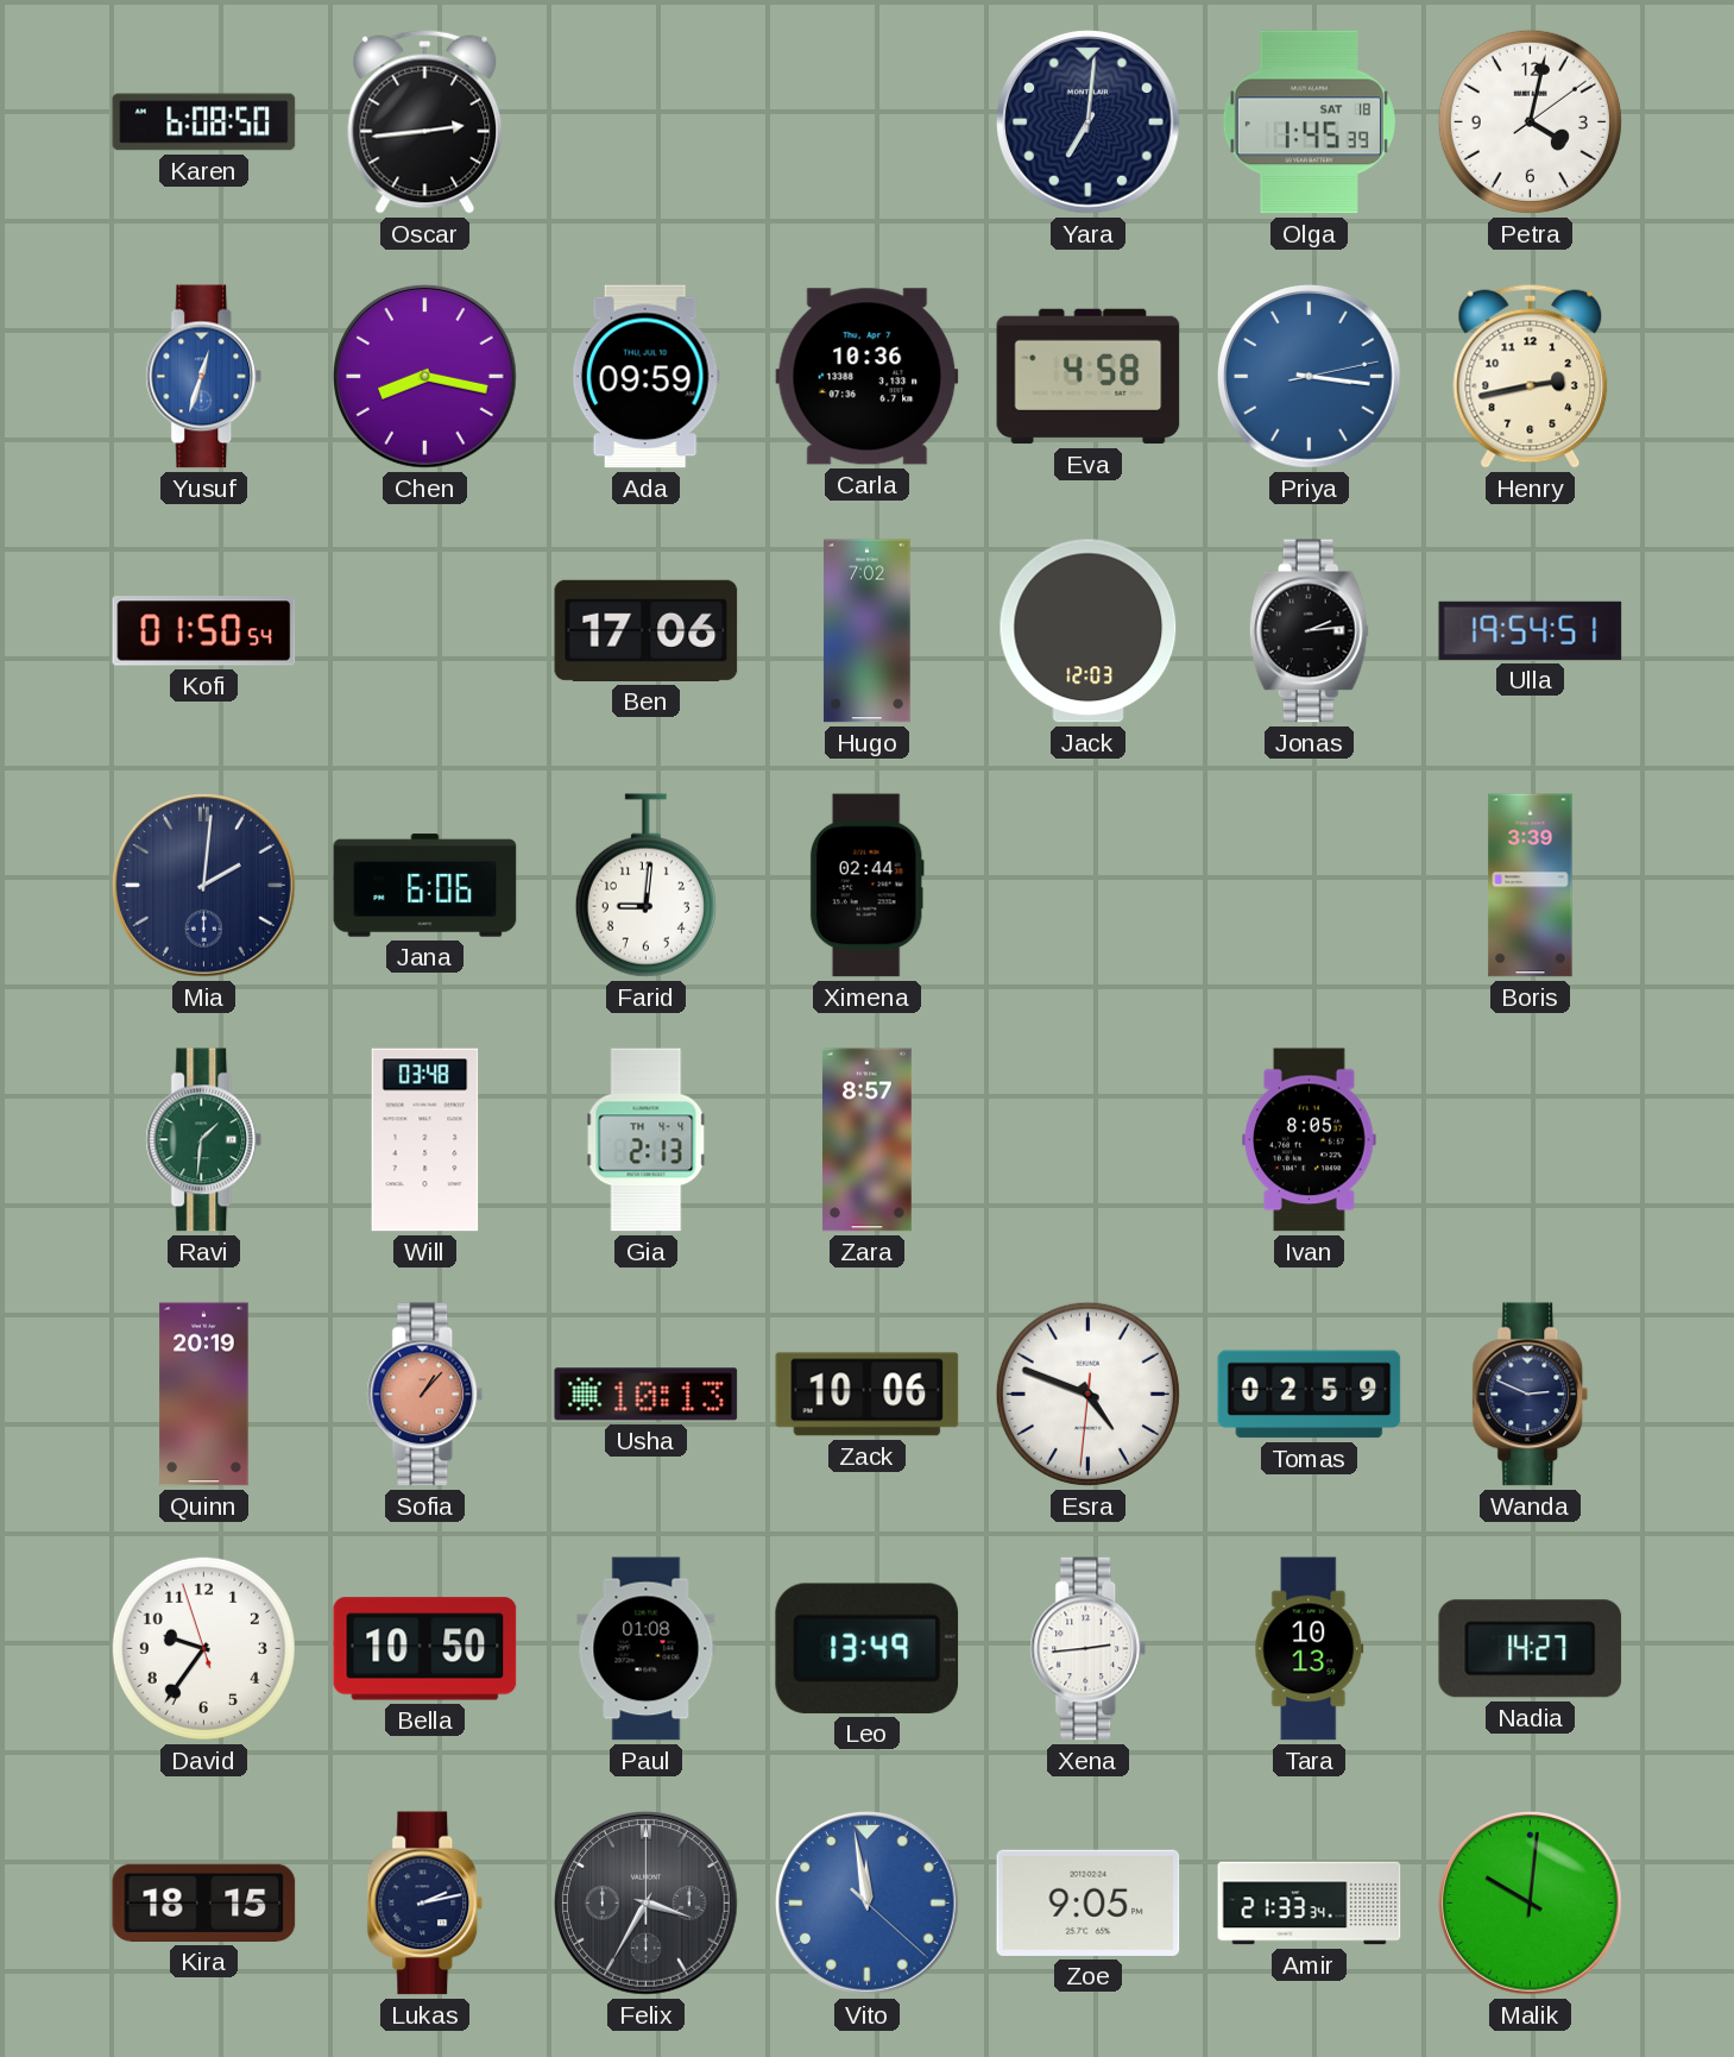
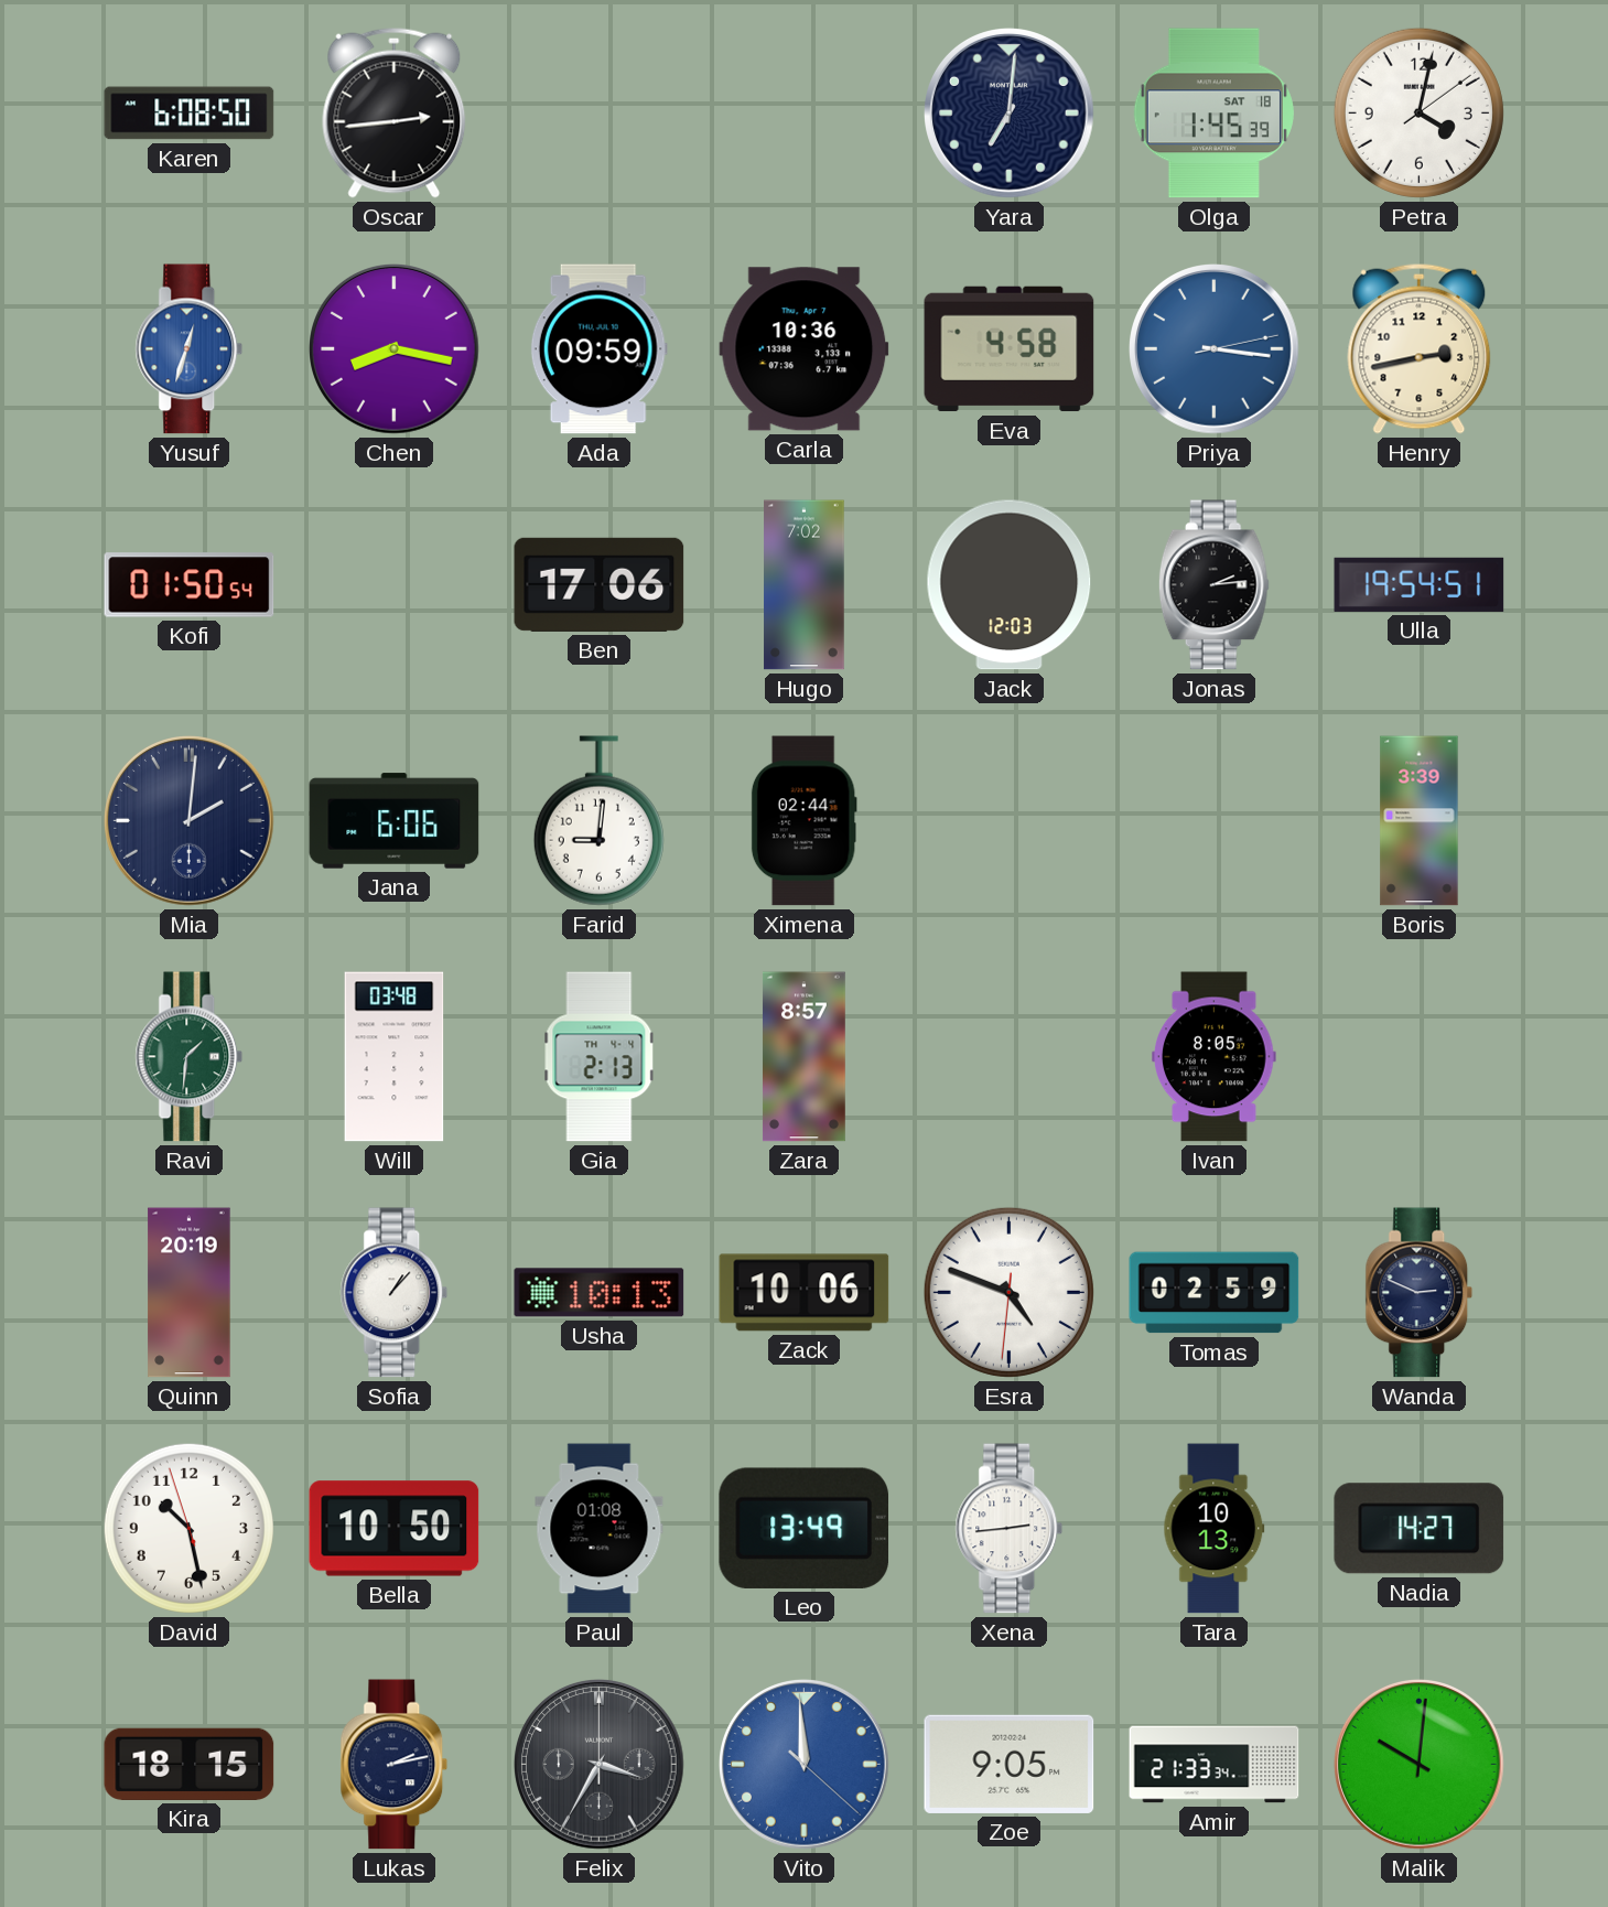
Sofia dial: salmon -> white (395, 1293)
David: 9:35 -> 10:27 (188, 1528)
Vito: 11:58 -> 11:59 (805, 1765)
